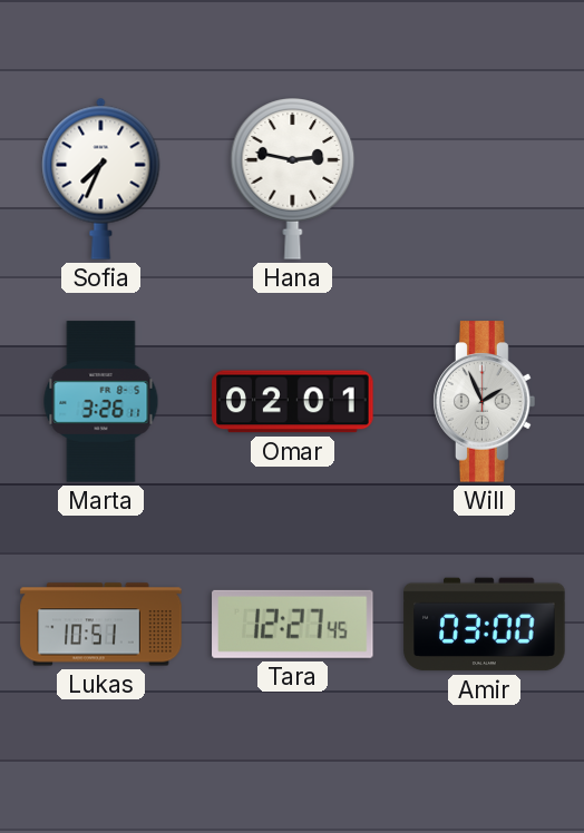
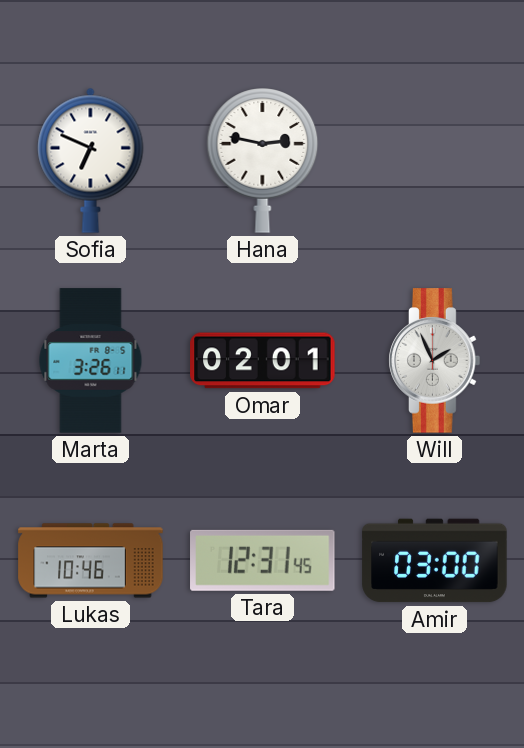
Sofia: 7:34 -> 6:49 (91, 160)
Lukas: 10:51 -> 10:46 (91, 561)
Tara: 12:27 -> 12:31 (263, 560)
